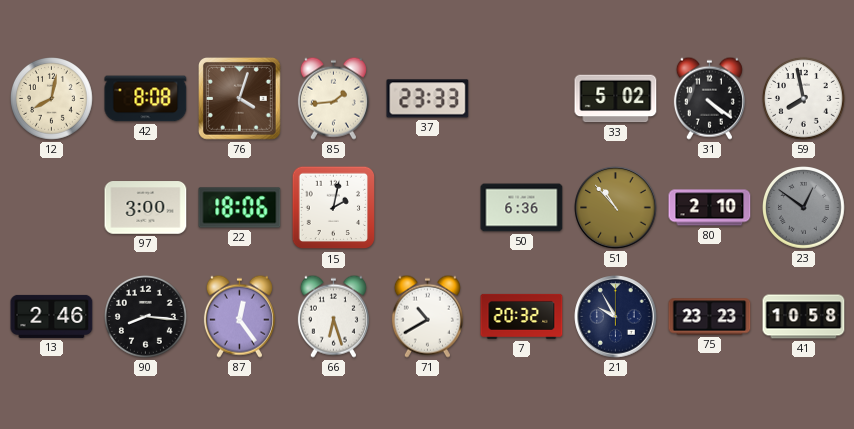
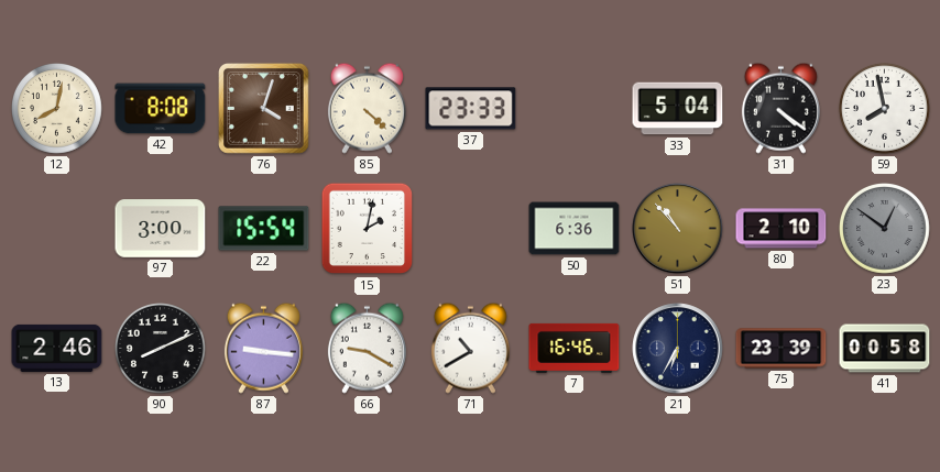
85: 1:44 -> 4:22 (367, 108)
33: 5:02 -> 5:04 (678, 109)
22: 18:06 -> 15:54 (264, 229)
90: 8:16 -> 8:11 (161, 349)
87: 12:24 -> 9:16 (263, 348)
66: 6:27 -> 9:20 (367, 348)
7: 20:32 -> 16:46 (575, 348)
21: 9:55 -> 6:35 (678, 349)
75: 23:23 -> 23:39 (781, 349)
41: 10:58 -> 00:58 (885, 349)
